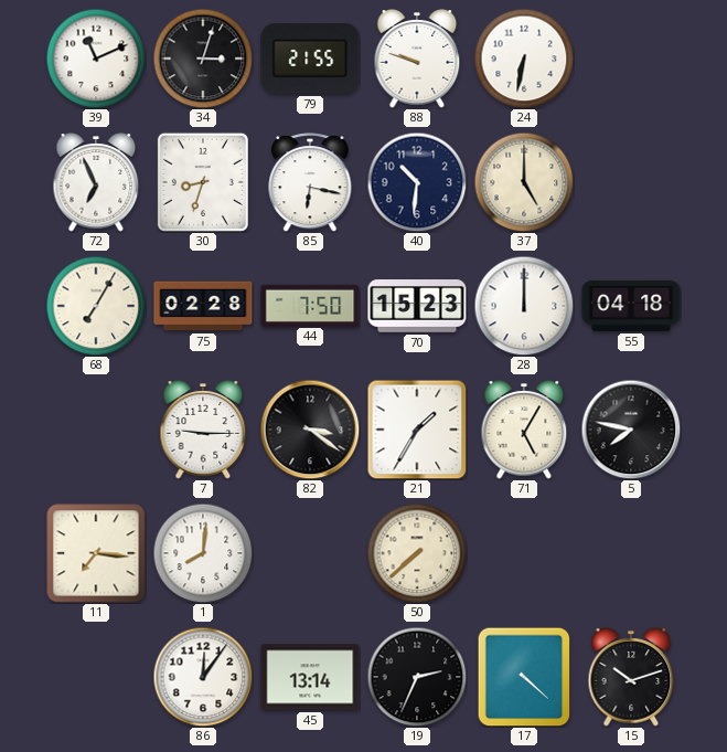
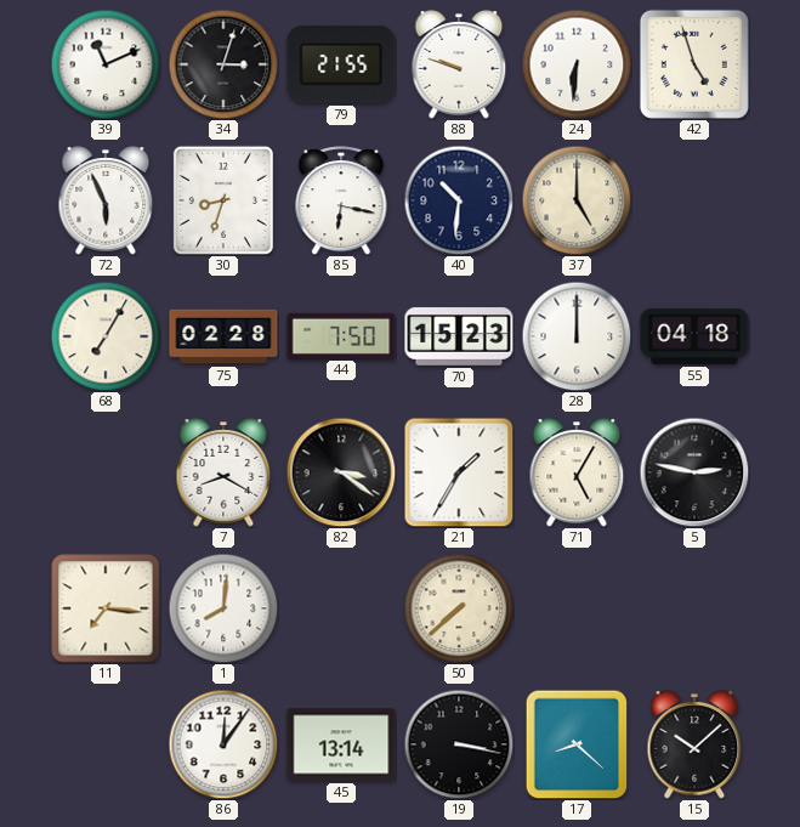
24: 6:32 -> 6:31 (577, 64)
42: none -> 4:57 (694, 64)
72: 6:56 -> 5:56 (106, 200)
7: 9:15 -> 8:20 (223, 472)
5: 7:47 -> 2:47 (694, 472)
19: 2:34 -> 3:17 (459, 744)
17: 4:22 -> 8:22 (577, 744)
15: 10:12 -> 10:08 (694, 744)
